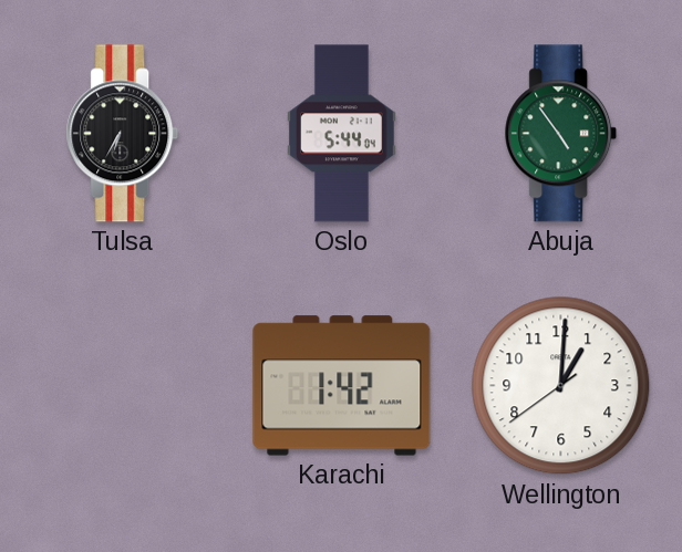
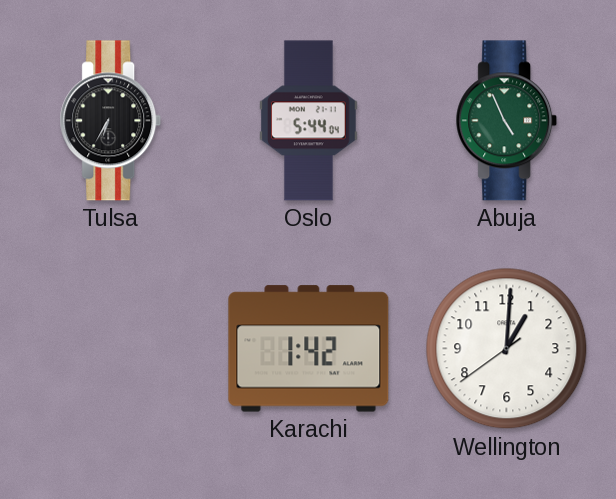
Abuja: 4:54 -> 4:56 (507, 121)
